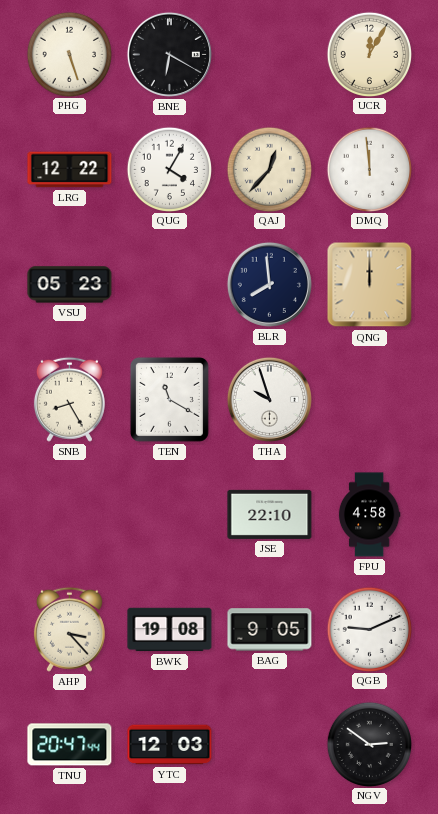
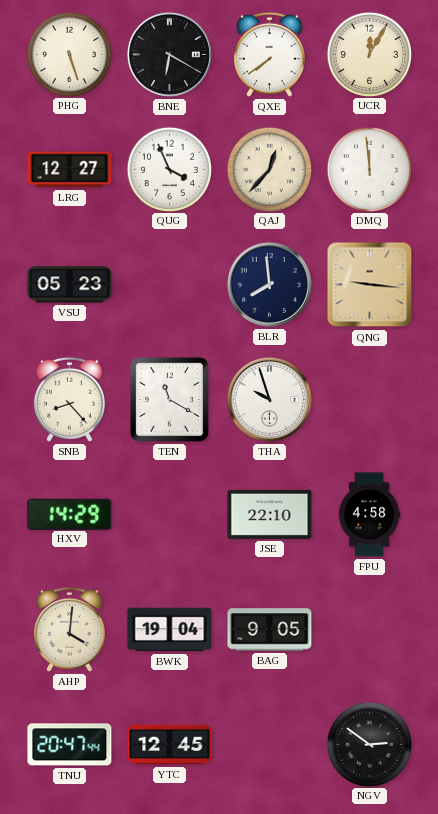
QXE: none -> 7:39 (269, 54)
LRG: 12:22 -> 12:27 (70, 170)
QUG: 4:05 -> 3:56 (169, 169)
QNG: 12:00 -> 9:16 (370, 285)
SNB: 8:25 -> 8:23 (69, 399)
HXV: none -> 14:29 (70, 514)
AHP: 3:23 -> 4:01 (69, 629)
BWK: 19:08 -> 19:04 (170, 630)
QGB: 9:11 -> none (369, 629)
YTC: 12:03 -> 12:45 (170, 745)
